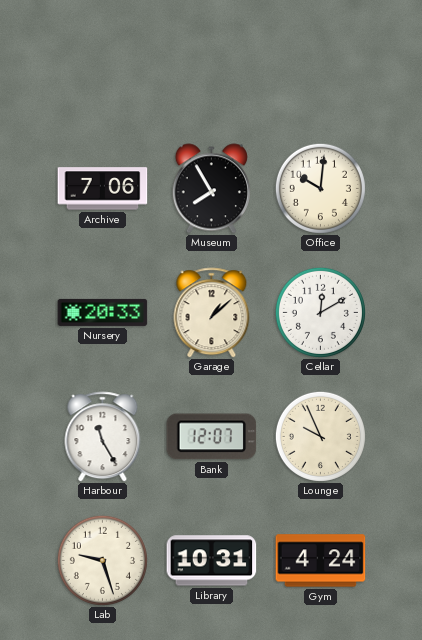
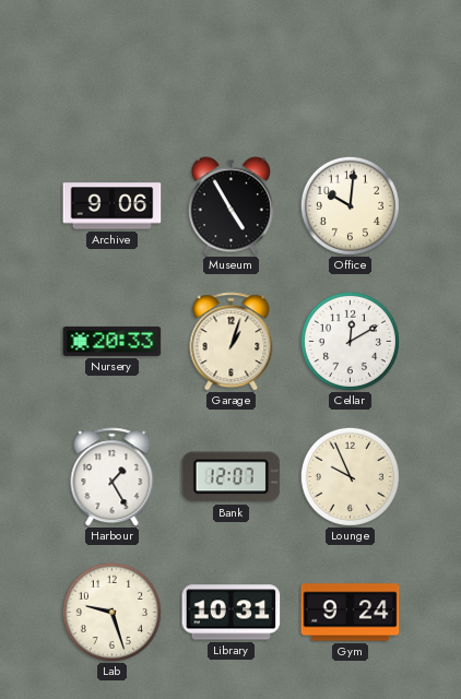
Archive: 7:06 -> 9:06 (113, 206)
Museum: 7:55 -> 4:55 (230, 206)
Garage: 1:08 -> 1:03 (232, 342)
Harbour: 11:25 -> 1:25 (113, 477)
Gym: 4:24 -> 9:24 (351, 613)
